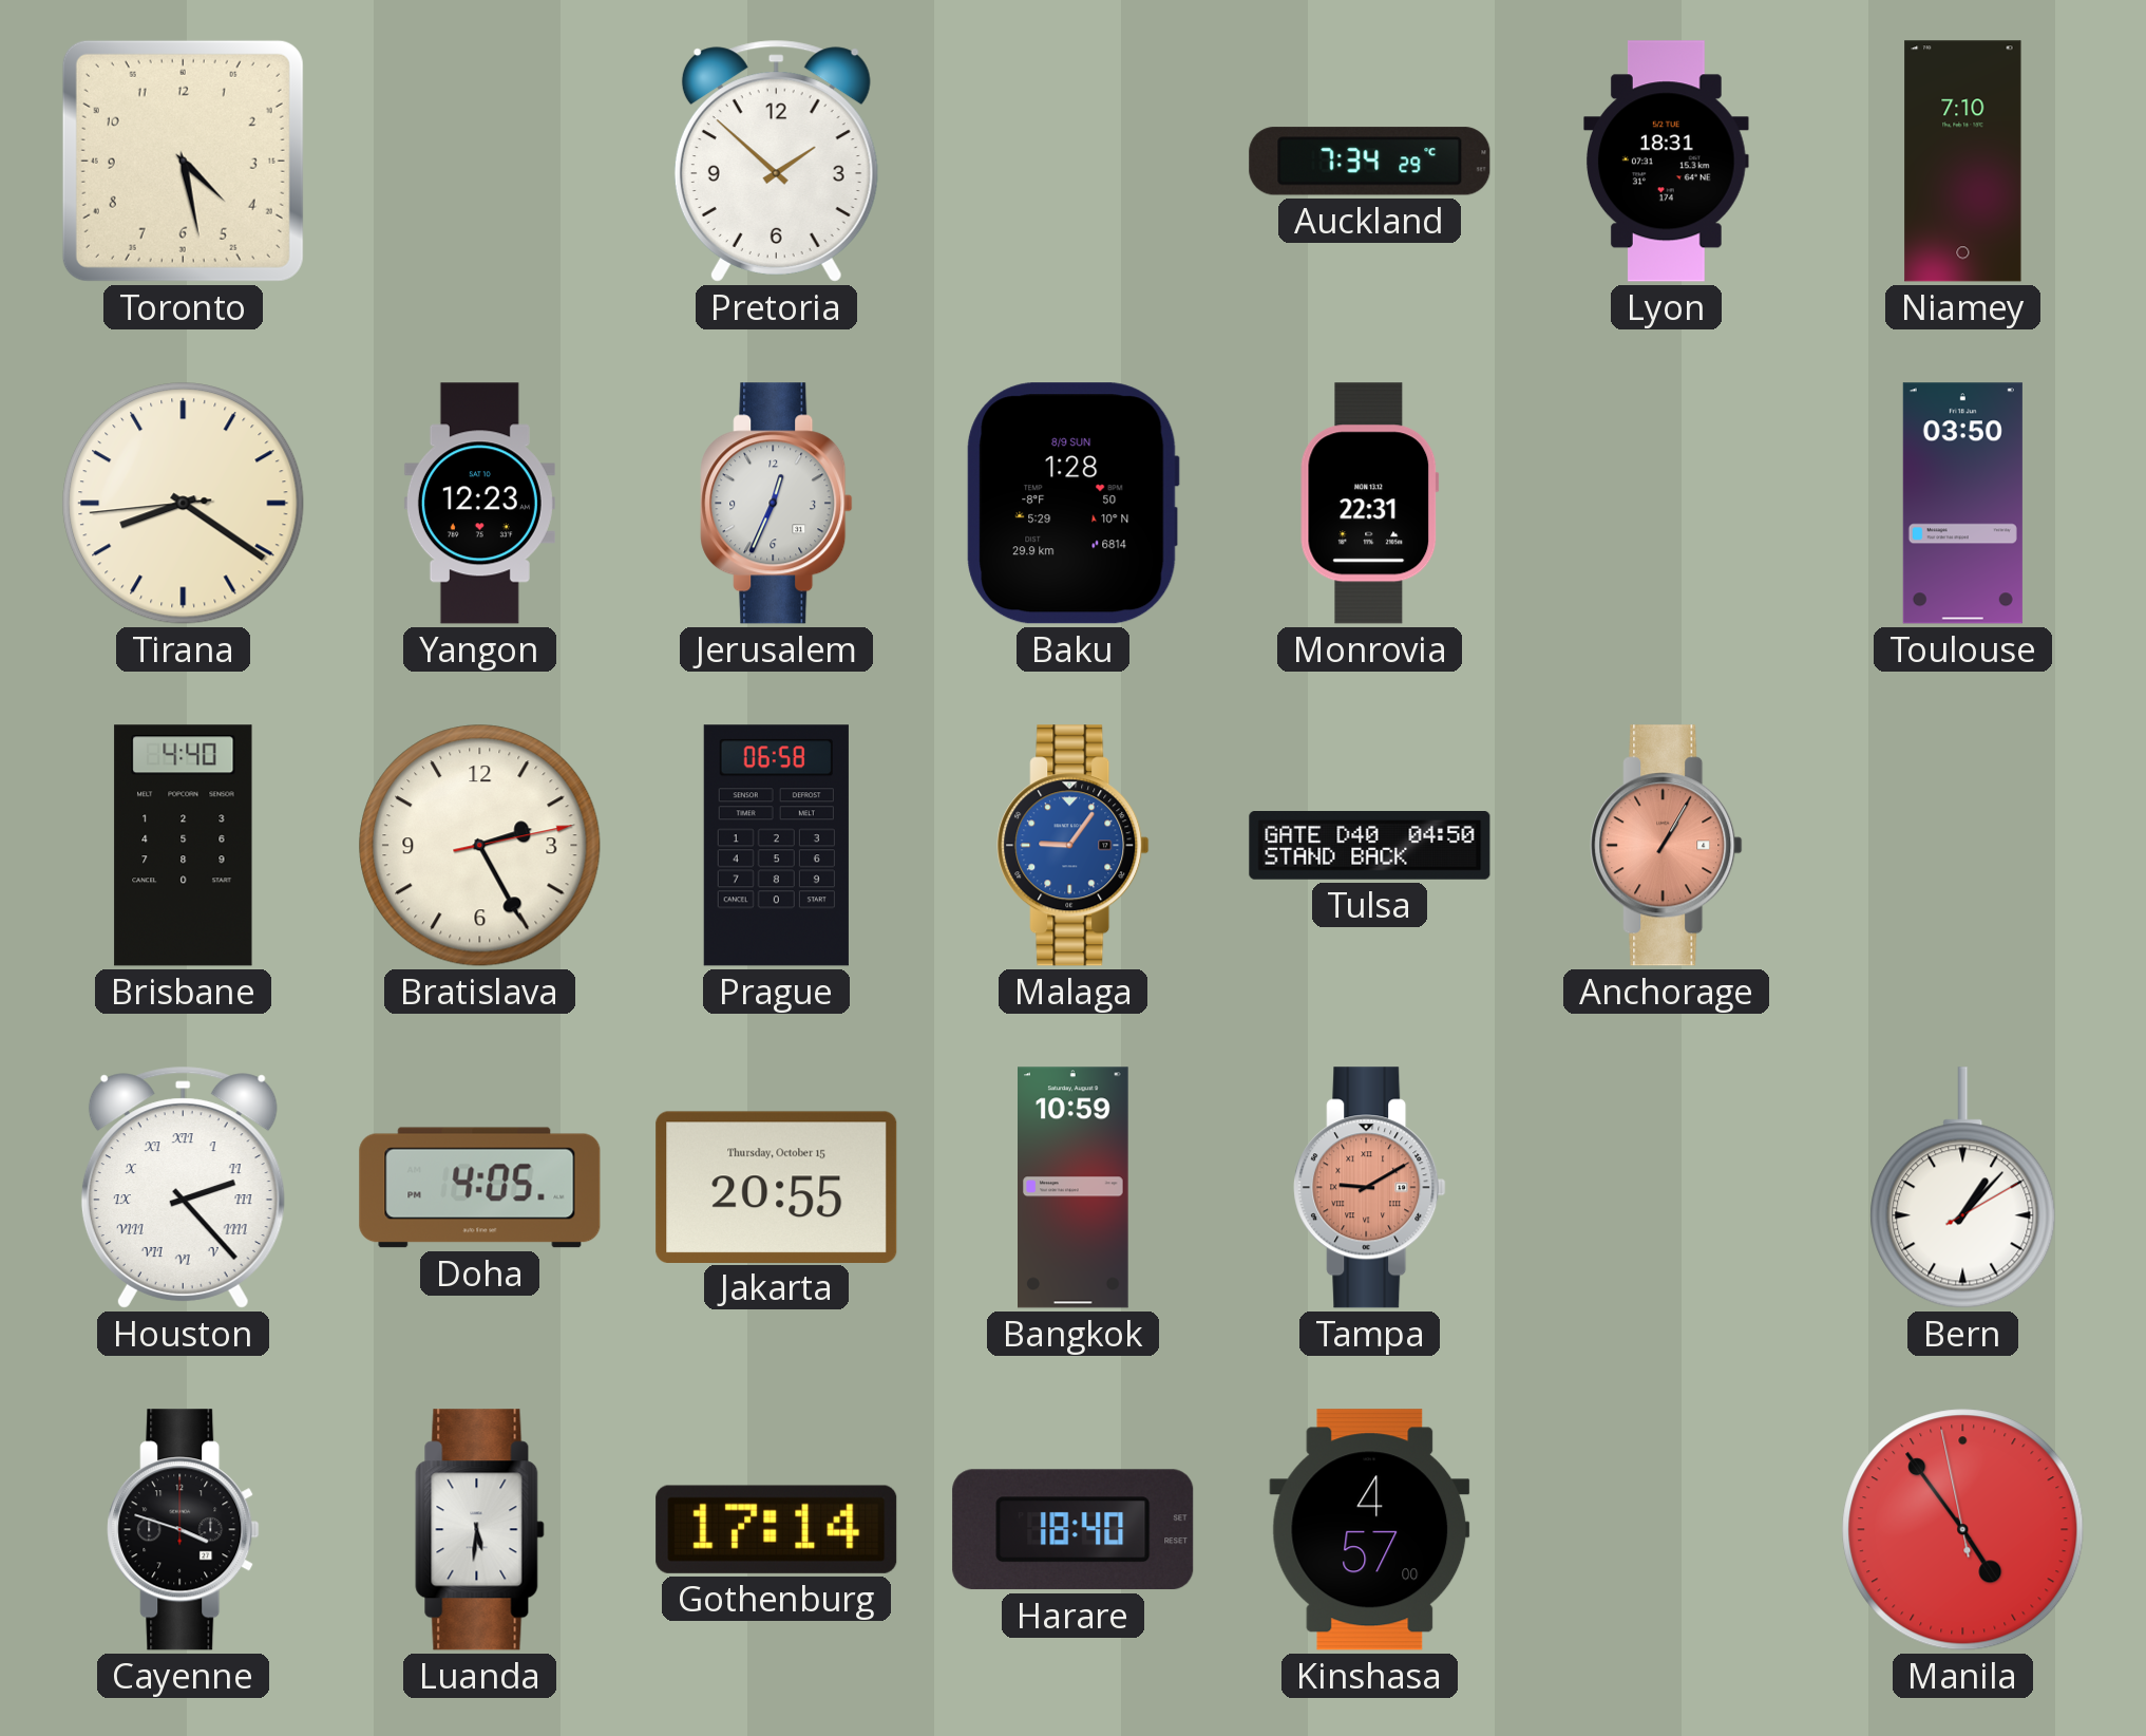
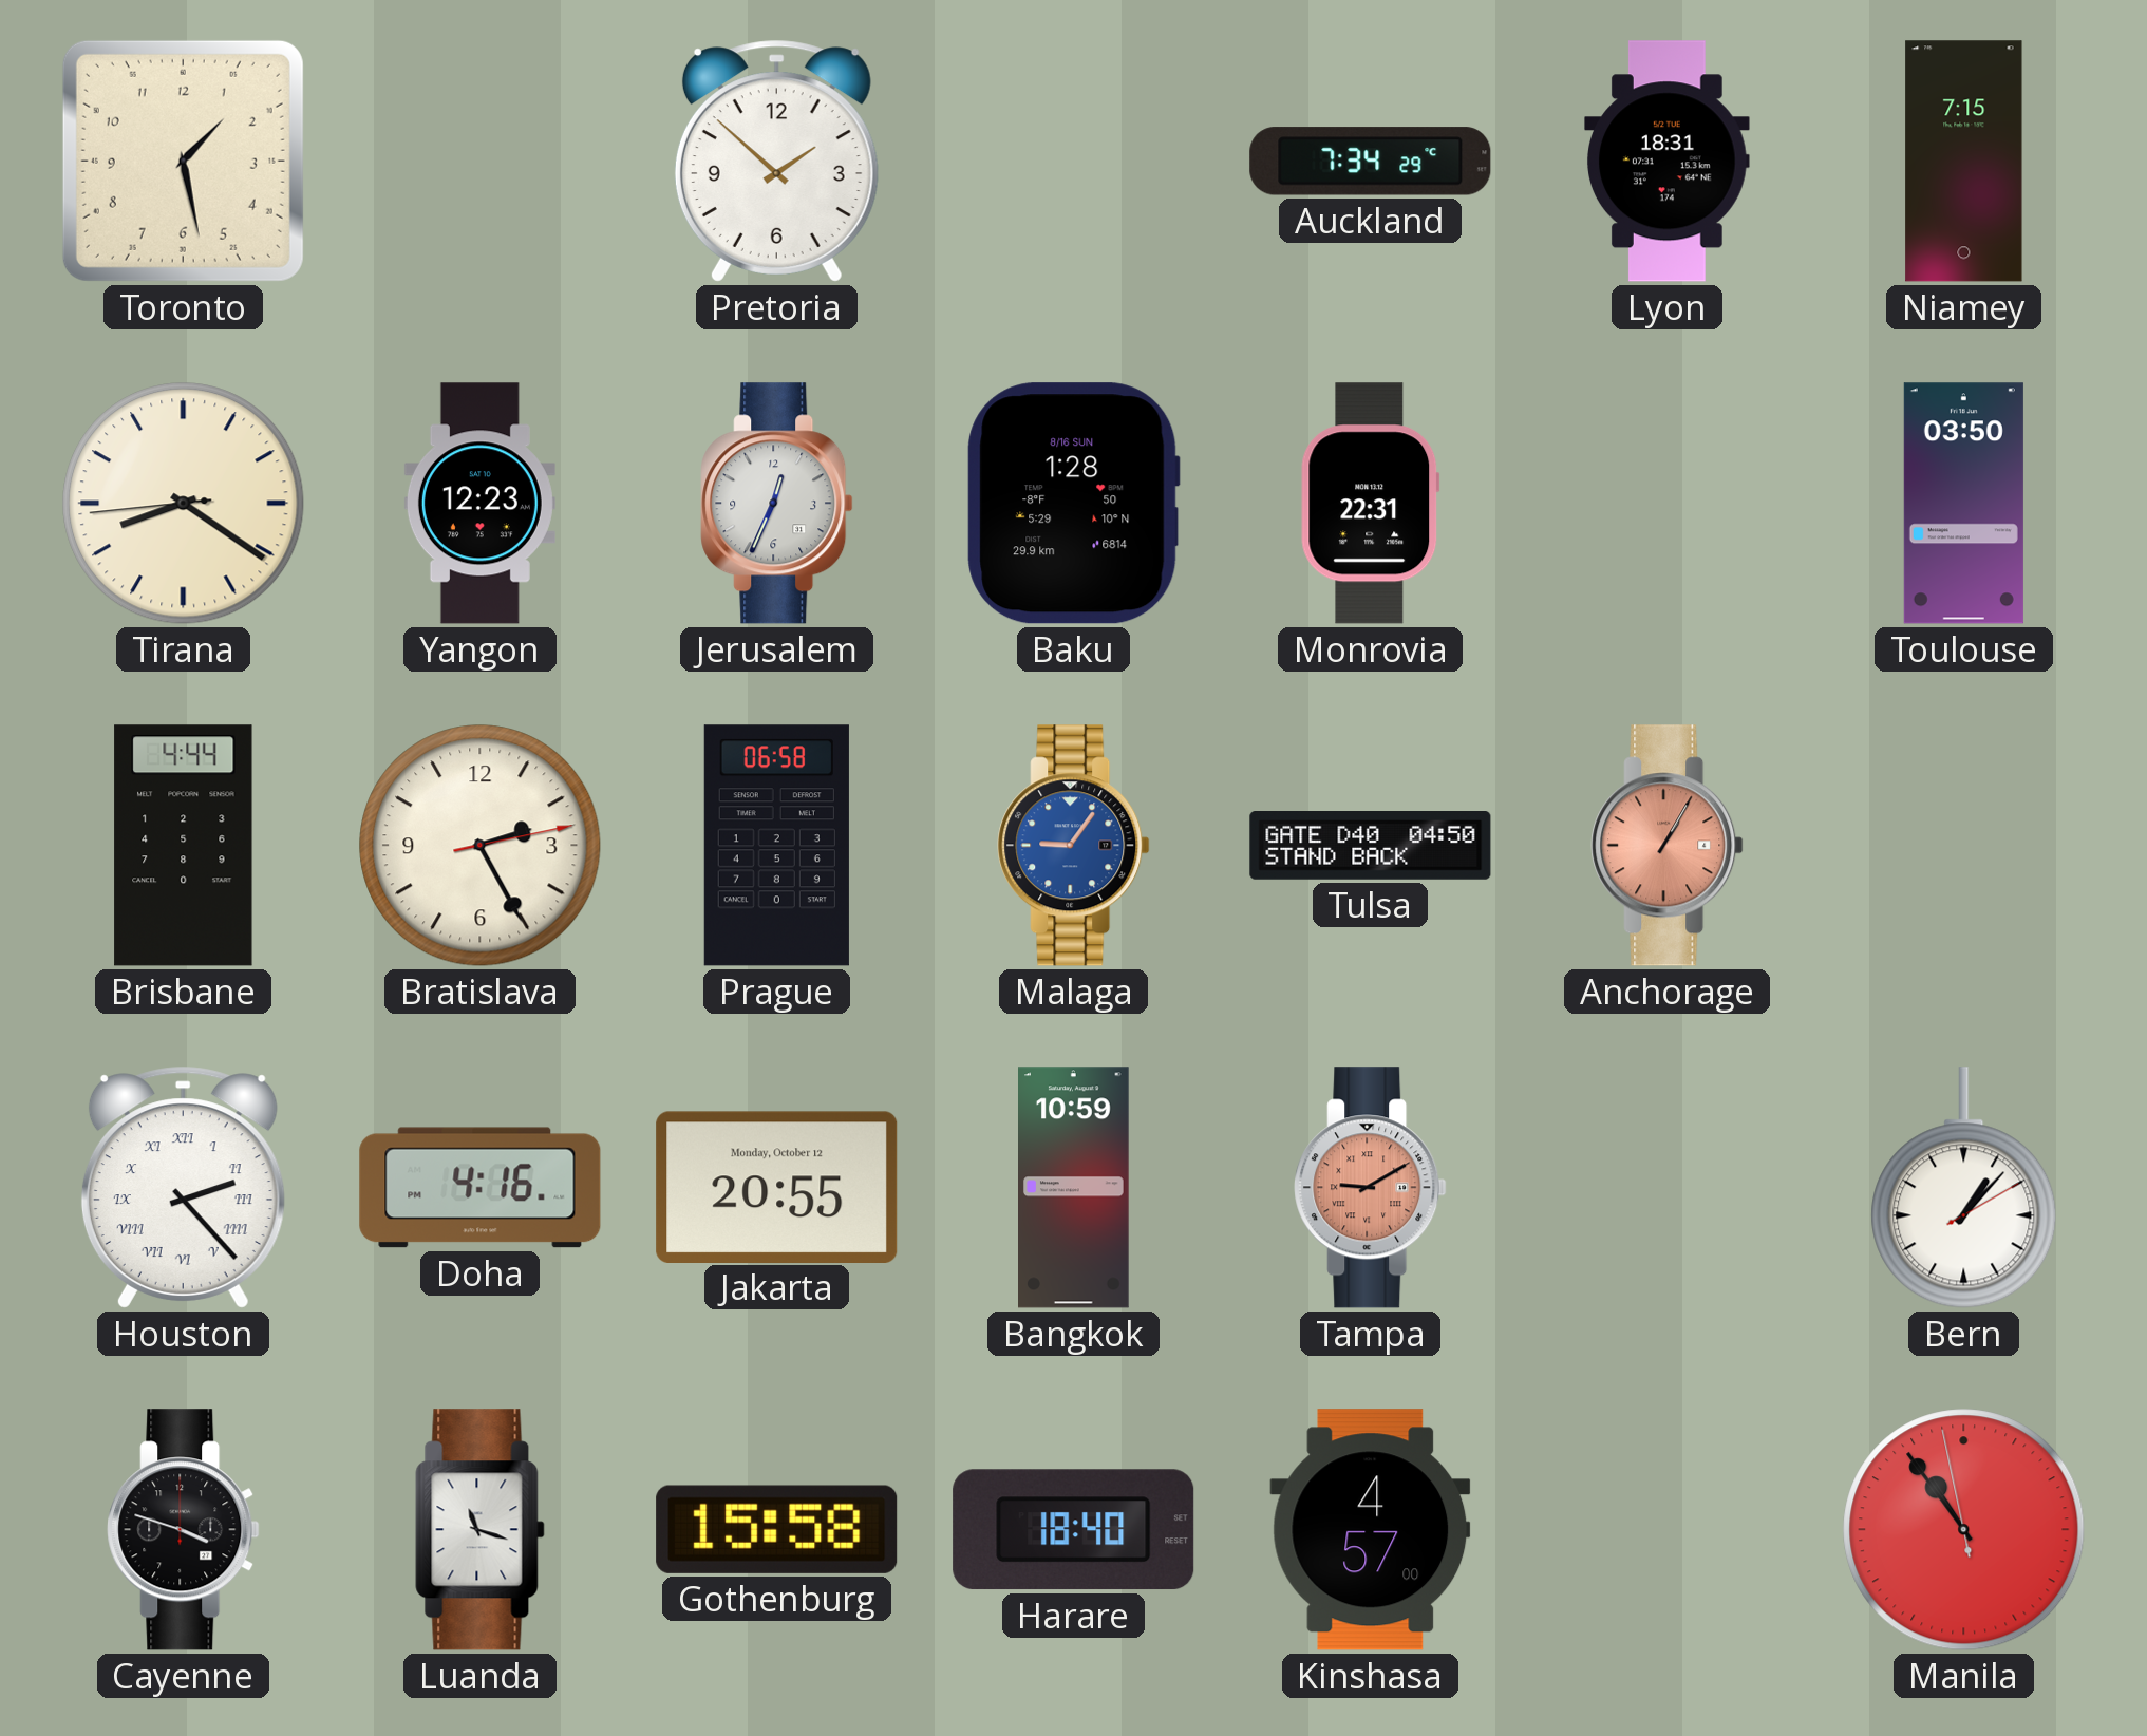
Toronto: 4:28 -> 1:28 (183, 161)
Niamey: 7:10 -> 7:15 (1964, 162)
Baku date: 8/9 SUN -> 8/16 SUN (1073, 504)
Brisbane: 4:40 -> 4:44 (184, 846)
Doha: 4:05 -> 4:16 (481, 1188)
Jakarta date: Thursday, October 15 -> Monday, October 12 (777, 1187)
Luanda: 5:31 -> 11:18 (481, 1530)
Gothenburg: 17:14 -> 15:58 (777, 1529)
Manila: 4:53 -> 10:53 (1964, 1530)
